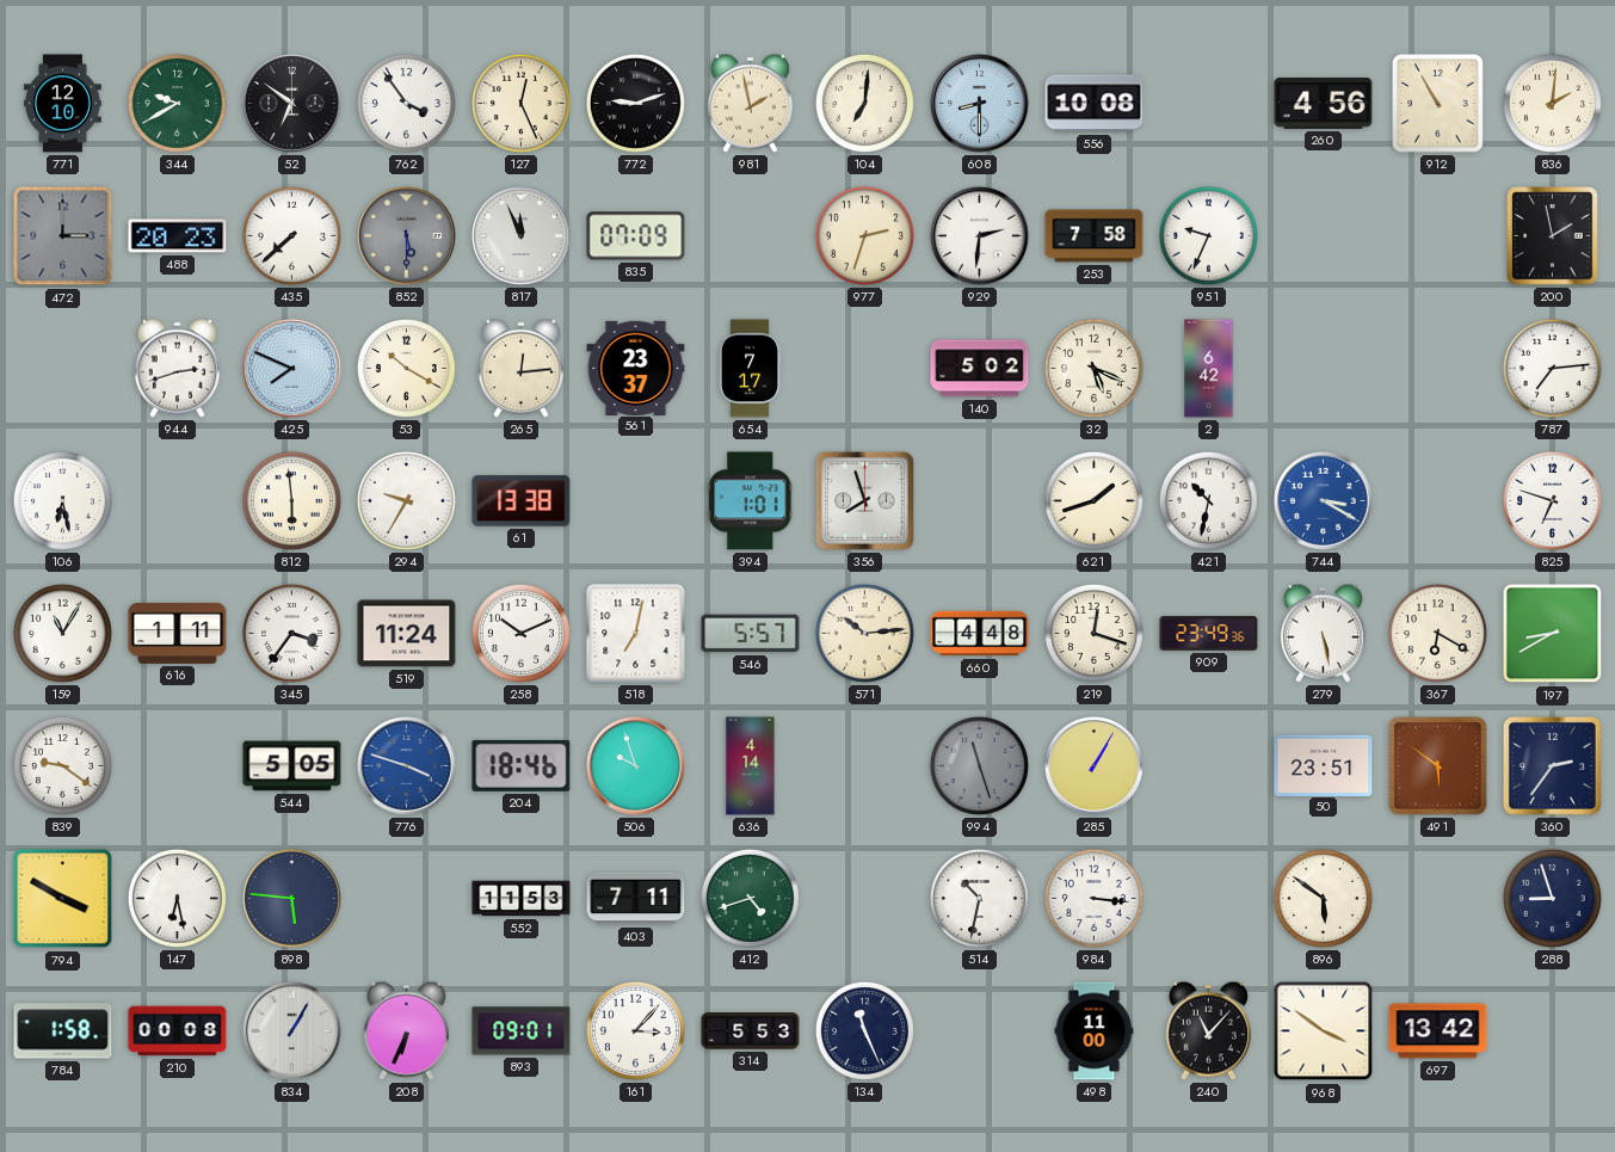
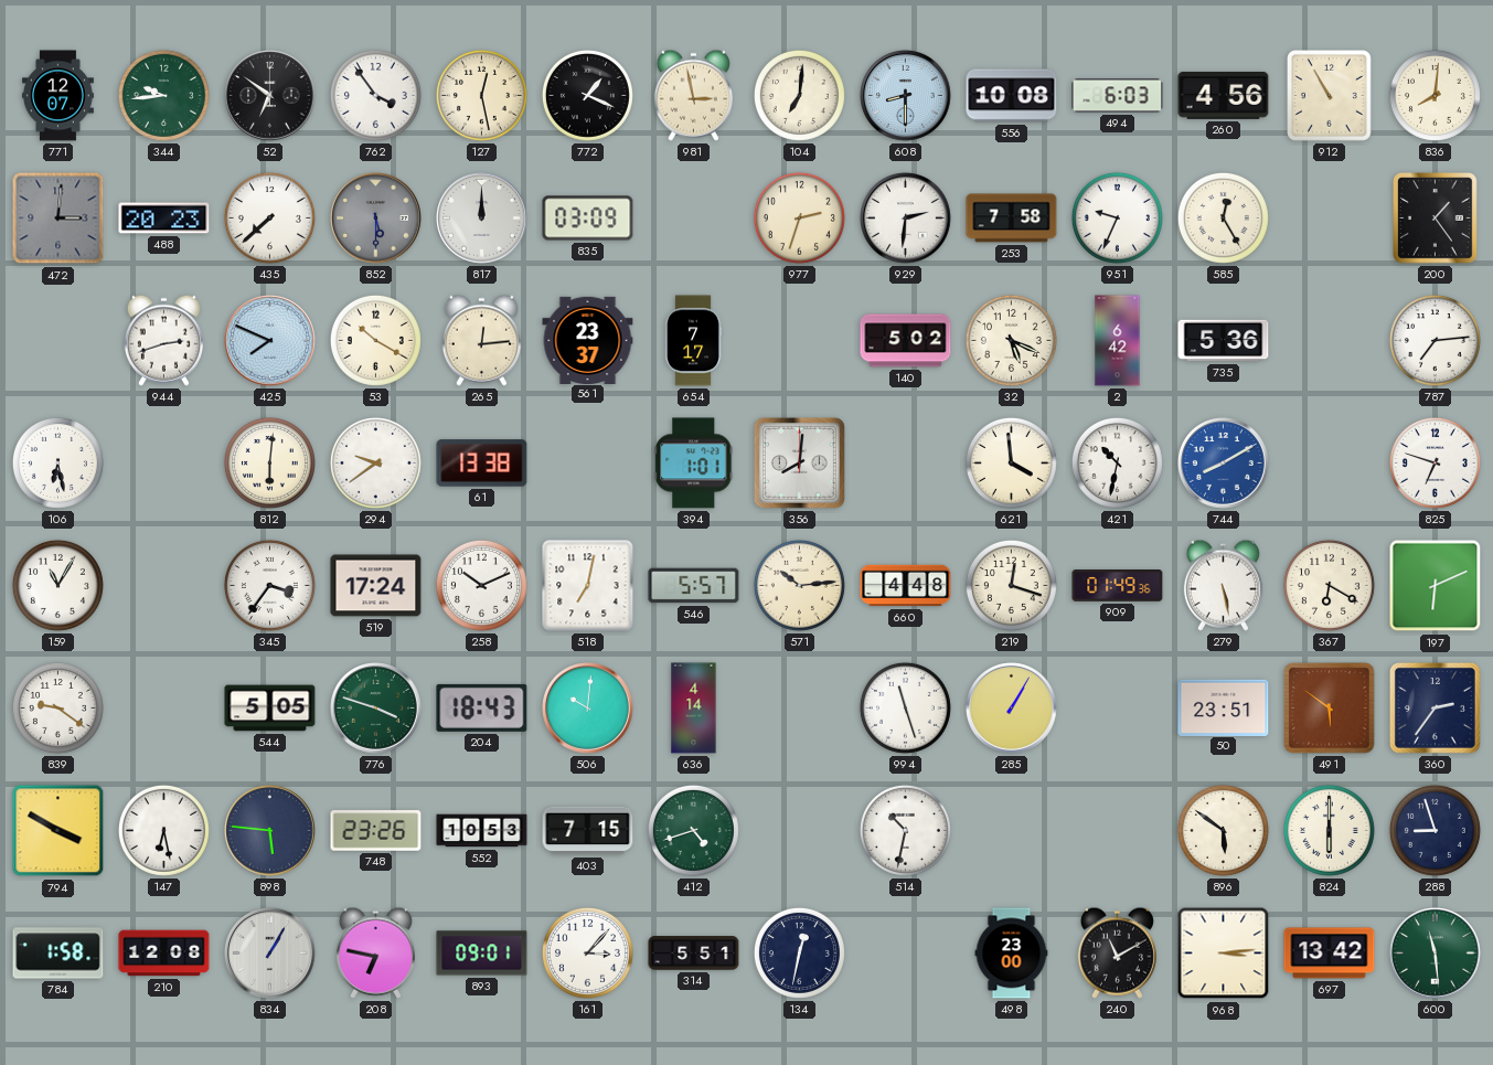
771: 12:10 -> 12:07 (57, 96)
344: 9:40 -> 9:44 (163, 95)
127: 12:26 -> 12:28 (481, 95)
772: 9:12 -> 1:19 (587, 95)
981: 1:58 -> 2:58 (693, 95)
494: none -> 6:03 (1118, 96)
836: 2:01 -> 8:01 (1435, 95)
472: 3:00 -> 3:01 (58, 219)
817: 11:56 -> 12:00 (482, 219)
835: 07:09 -> 03:09 (588, 219)
585: none -> 12:25 (1223, 217)
200: 1:58 -> 1:24 (1436, 219)
735: none -> 5:36 (1224, 341)
812: 5:59 -> 6:01 (269, 462)
294: 9:35 -> 9:39 (375, 462)
356: 7:57 -> 8:01 (799, 462)
621: 1:42 -> 3:59 (1011, 462)
744: 3:20 -> 8:10 (1224, 464)
616: 1:11 -> none (178, 633)
519: 11:24 -> 17:24 (376, 586)
909: 23:49 -> 01:49 (1118, 586)
197: 8:40 -> 6:11 (1436, 586)
776 dial: blue -> green (376, 709)
204: 18:46 -> 18:43 (482, 707)
506: 9:57 -> 10:01 (588, 709)
994 dial: grey -> white (905, 707)
748: none -> 23:26 (376, 831)
552: 11:53 -> 10:53 (482, 831)
403: 7:11 -> 7:15 (588, 831)
984: 3:16 -> none (1093, 898)
824: none -> 6:00 (1329, 830)
210: 00:08 -> 12:08 (164, 954)
208: 6:34 -> 6:47 (375, 952)
314: 5:53 -> 5:51 (694, 954)
134: 11:26 -> 12:32 (799, 952)
498: 11:00 -> 23:00 (1012, 954)
240: 11:07 -> 11:10 (1117, 952)
968: 3:51 -> 3:14 (1224, 954)
600: none -> 11:29 (1436, 954)
